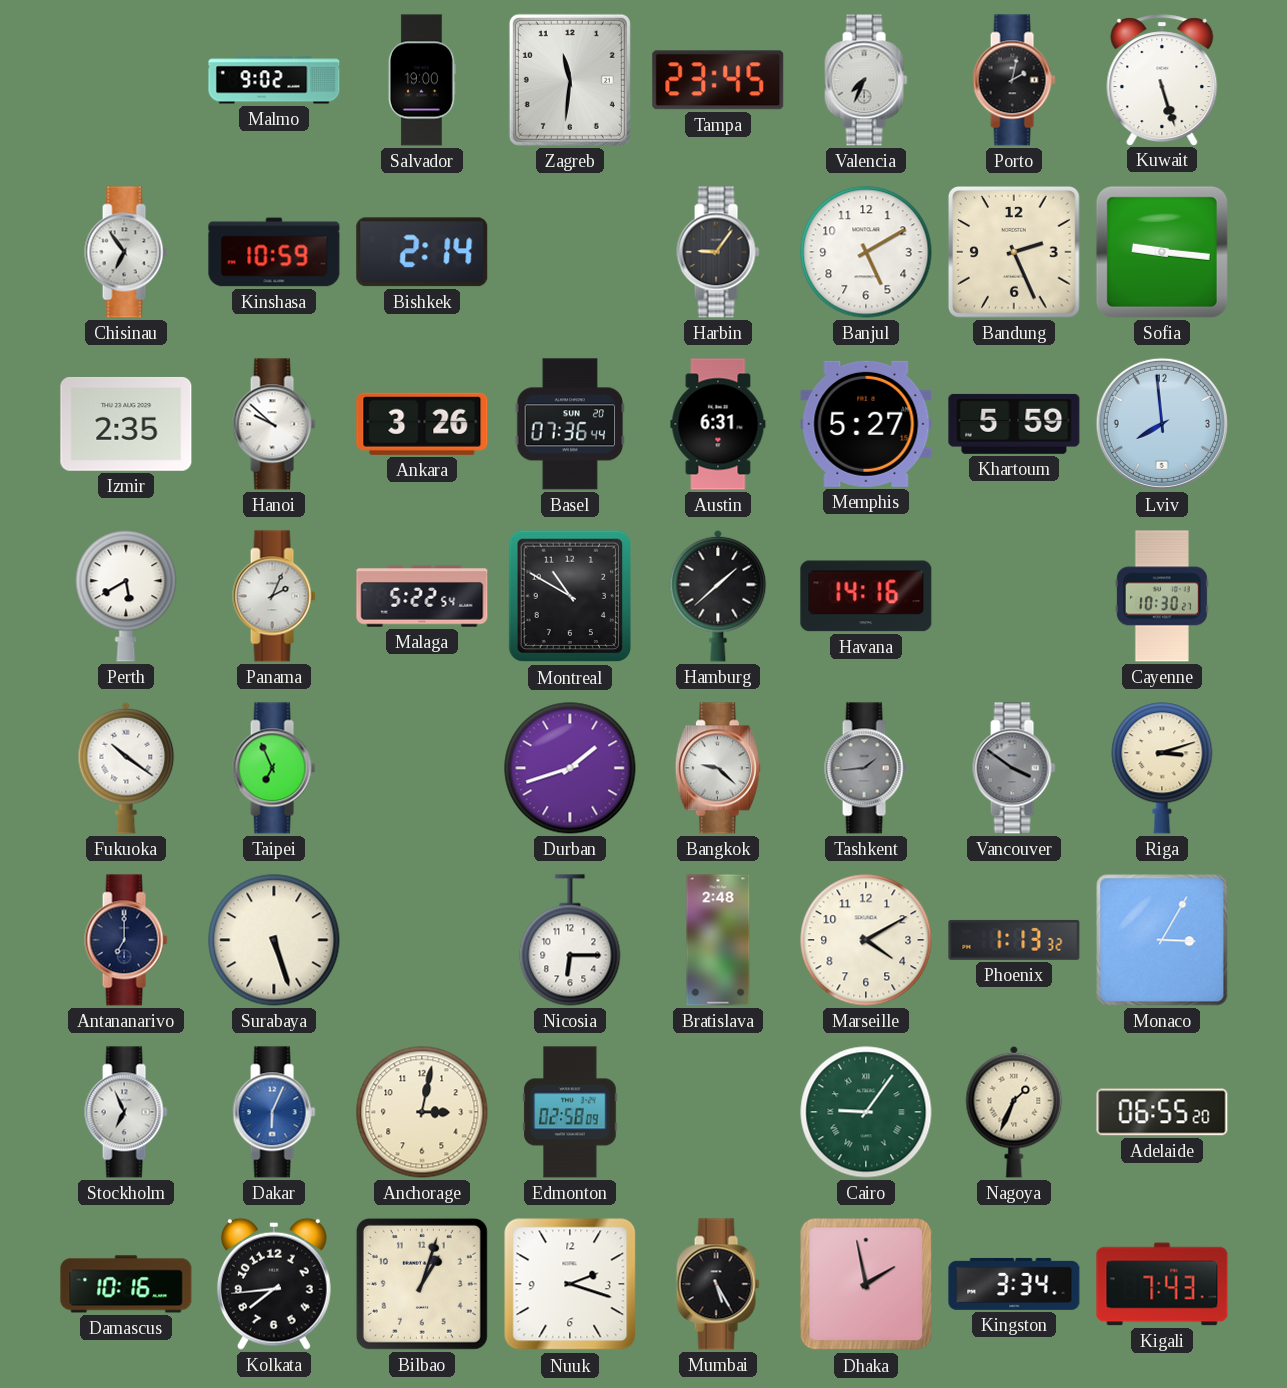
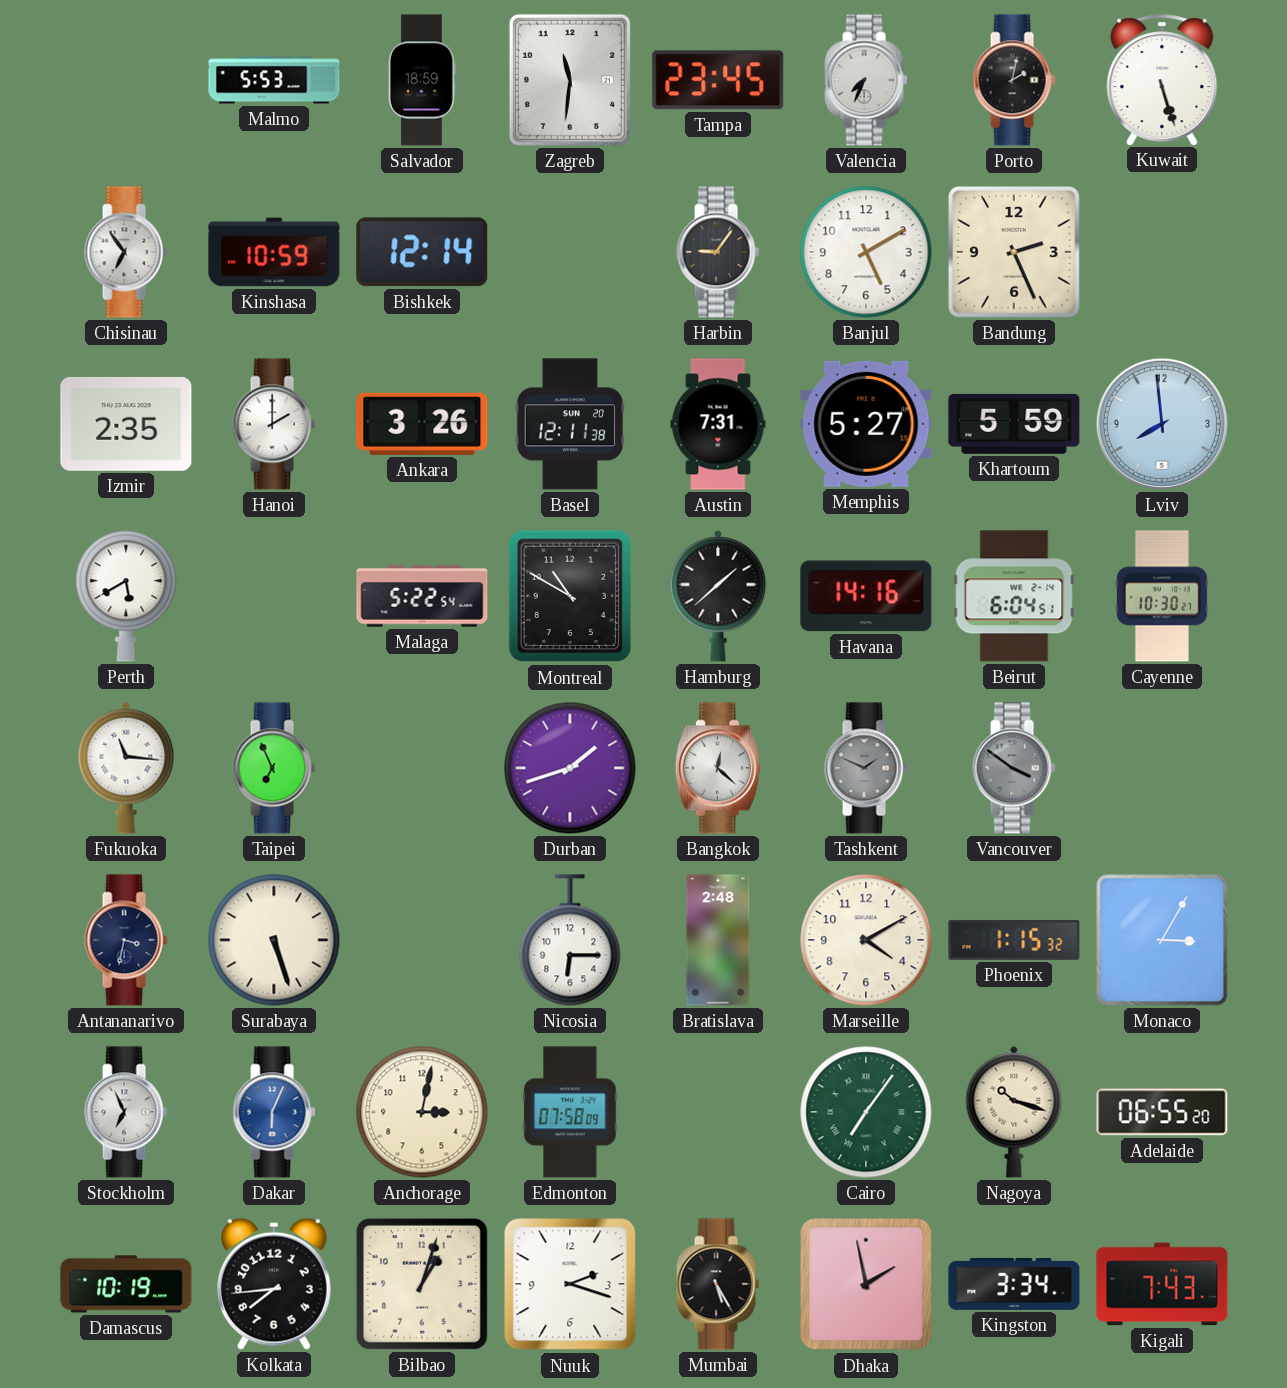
Malmo: 9:02 -> 5:53 (274, 80)
Salvador: 19:00 -> 18:59 (422, 80)
Bishkek: 2:14 -> 12:14 (422, 252)
Sofia: 9:16 -> none (1162, 252)
Hanoi: 9:52 -> 2:00 (274, 424)
Basel: 07:36 -> 12:11 (570, 424)
Austin: 6:31 -> 7:31 (718, 424)
Panama: 2:04 -> none (274, 596)
Beirut: none -> 6:04 (1014, 596)
Fukuoka: 10:21 -> 11:16 (126, 768)
Bangkok: 9:22 -> 12:22 (718, 768)
Tashkent: 1:44 -> 1:49 (866, 768)
Riga: 3:12 -> none (1162, 768)
Antananarivo: 7:00 -> 3:32 (126, 940)
Phoenix: 1:13 -> 1:15 (1014, 940)
Edmonton: 02:58 -> 07:58 (570, 1112)
Cairo: 9:06 -> 7:06 (866, 1112)
Nagoya: 1:34 -> 10:18 (1014, 1112)
Damascus: 10:16 -> 10:19 (126, 1284)
